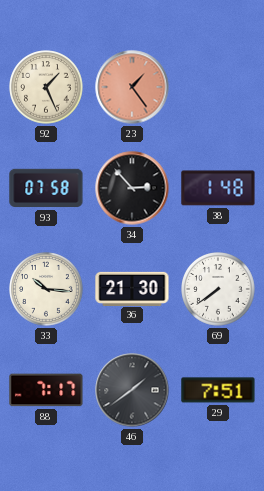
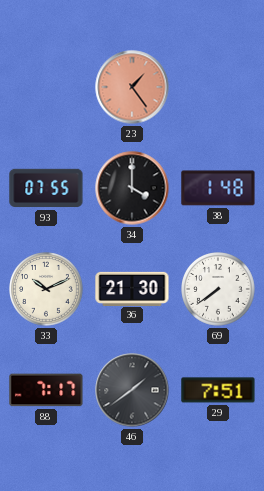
92: 1:26 -> none (46, 87)
93: 07:58 -> 07:55 (46, 188)
34: 2:53 -> 4:00 (132, 188)
33: 10:16 -> 10:11 (46, 289)
